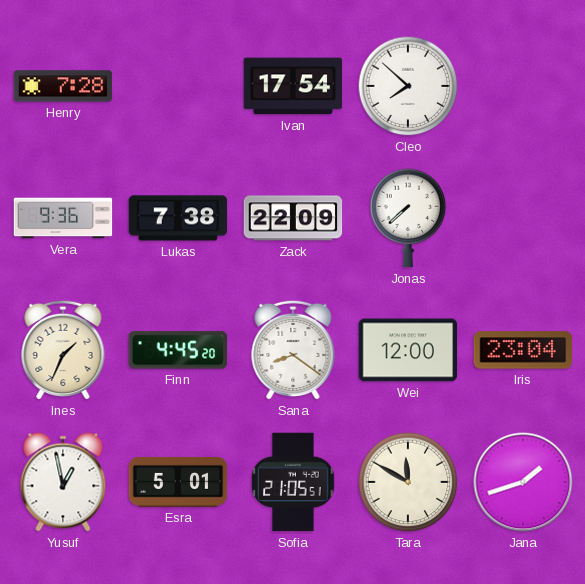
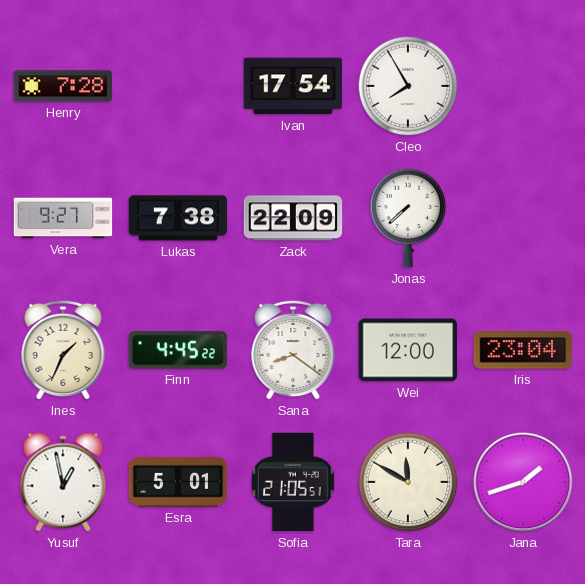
Cleo: 7:52 -> 7:55 (408, 86)
Vera: 9:36 -> 9:27 (63, 218)
Finn: 4:45:20 -> 4:45:22 (178, 350)
